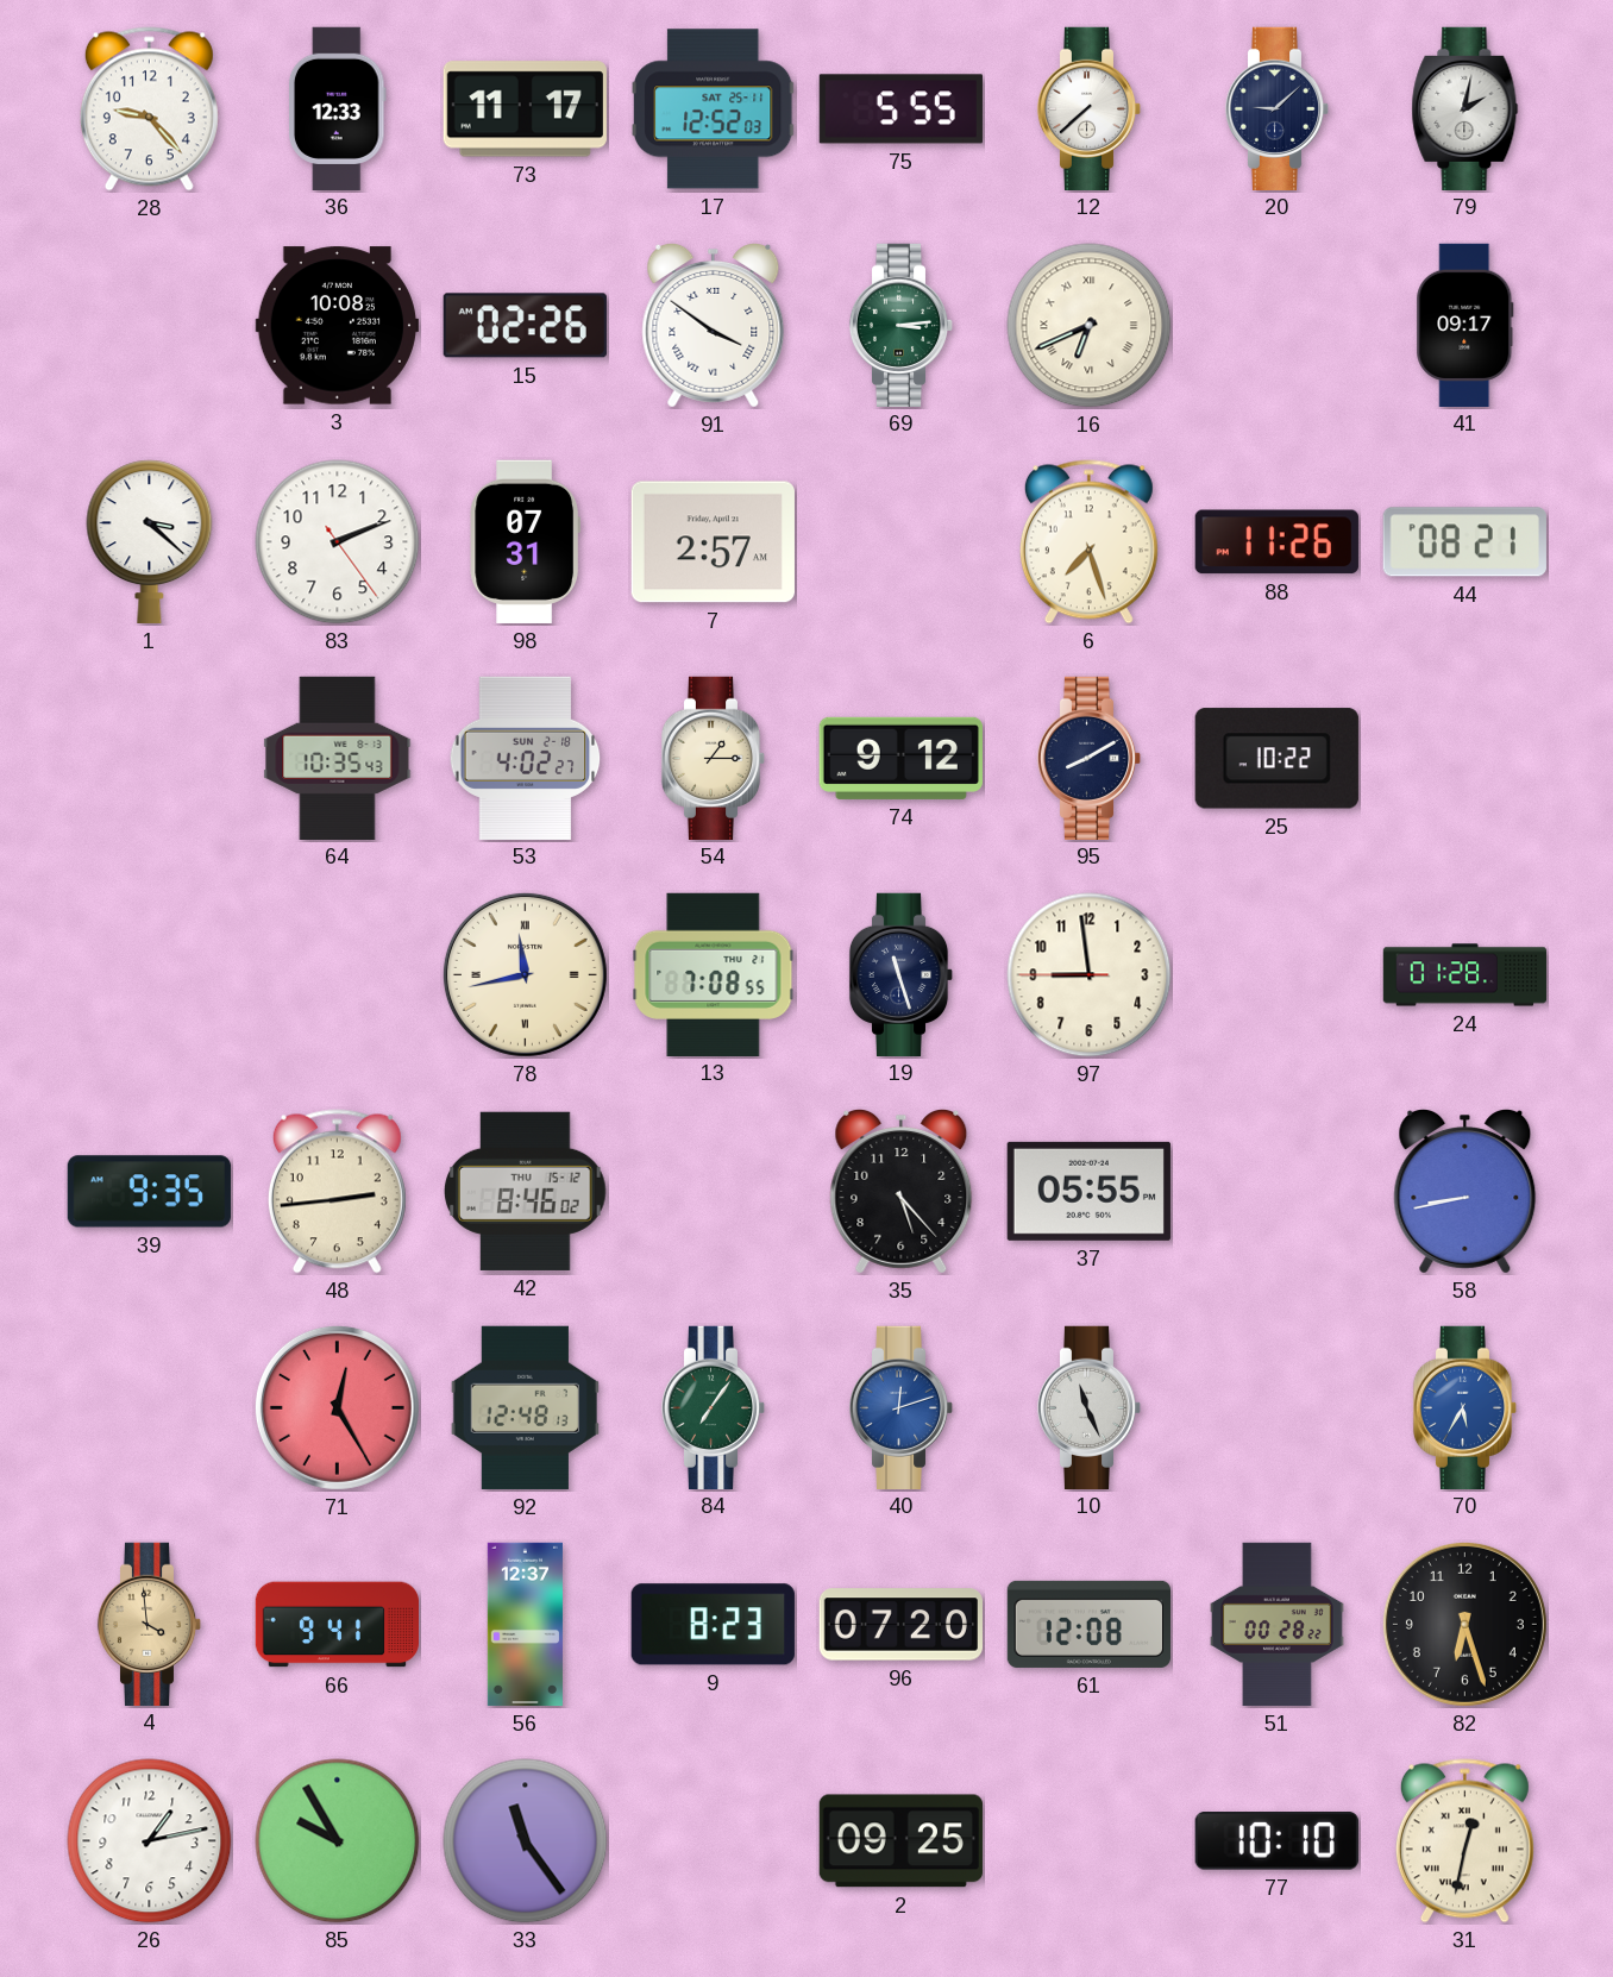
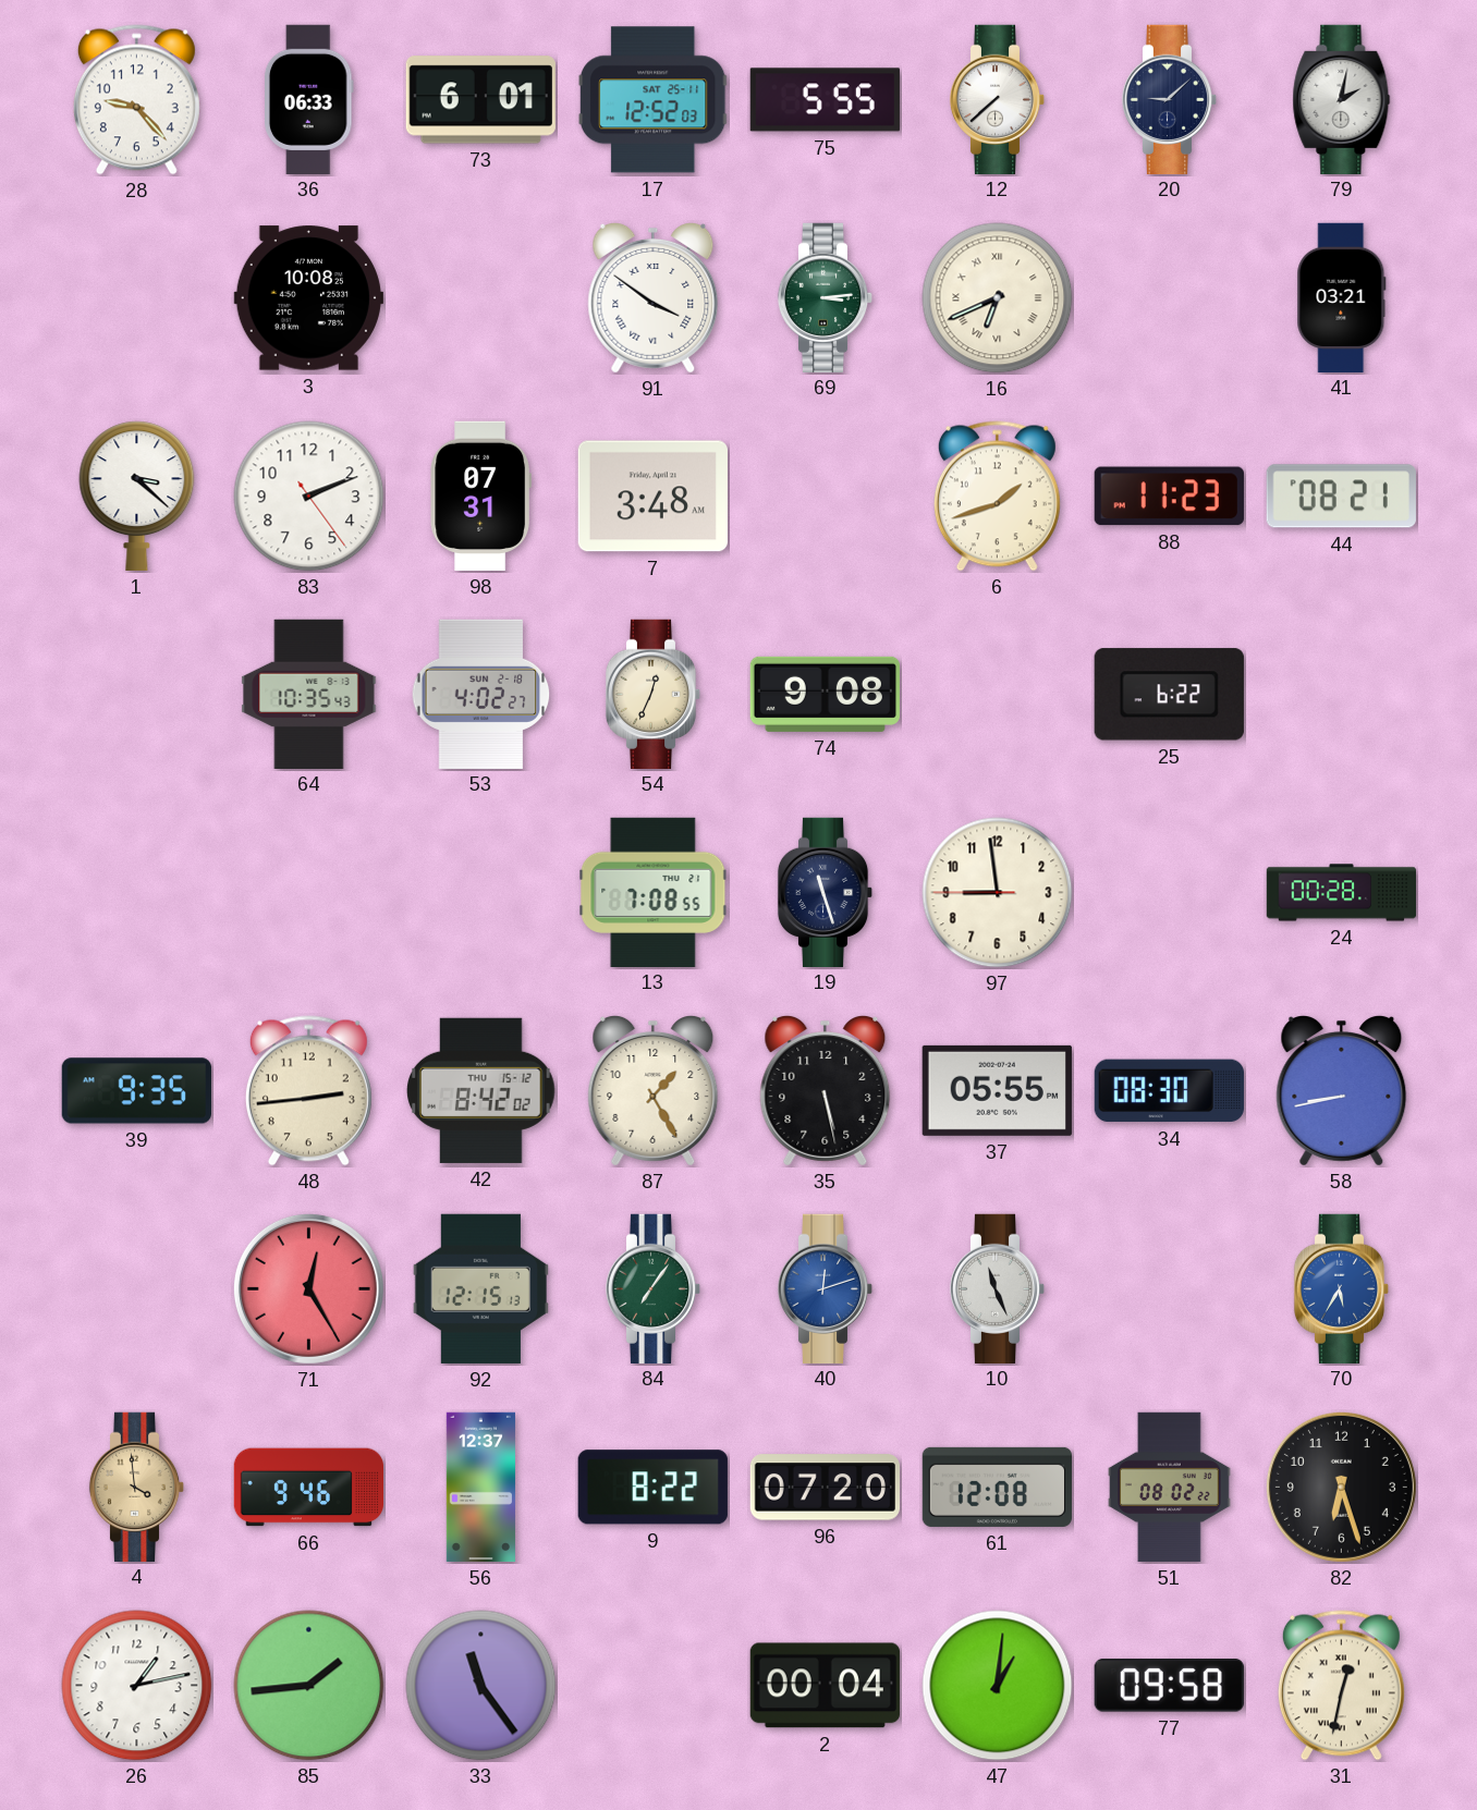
36: 12:33 -> 06:33 (308, 99)
73: 11:17 -> 6:01 (480, 100)
15: 02:26 -> none (525, 326)
41: 09:17 -> 03:21 (1342, 297)
7: 2:57 -> 3:48 (652, 497)
6: 7:27 -> 1:42 (997, 497)
88: 11:26 -> 11:23 (1169, 497)
54: 1:15 -> 12:34 (654, 694)
74: 9:12 -> 9:08 (825, 694)
95: 8:10 -> none (1090, 758)
25: 10:22 -> 6:22 (1169, 695)
78: 11:43 -> none (525, 974)
24: 01:28 -> 00:28 (1342, 893)
42: 8:46 -> 8:42 (481, 1090)
87: none -> 1:25 (654, 1090)
35: 5:23 -> 5:28 (826, 1090)
34: none -> 08:30 (1169, 1091)
92: 12:48 -> 12:15 (480, 1288)
66: 9:41 -> 9:46 (309, 1488)
9: 8:23 -> 8:22 (652, 1488)
51: 00:28 -> 08:02 (1170, 1488)
85: 9:55 -> 1:44 (309, 1686)
2: 09:25 -> 00:04 (825, 1686)
47: none -> 1:01 (998, 1686)
77: 10:10 -> 09:58 (1169, 1686)
